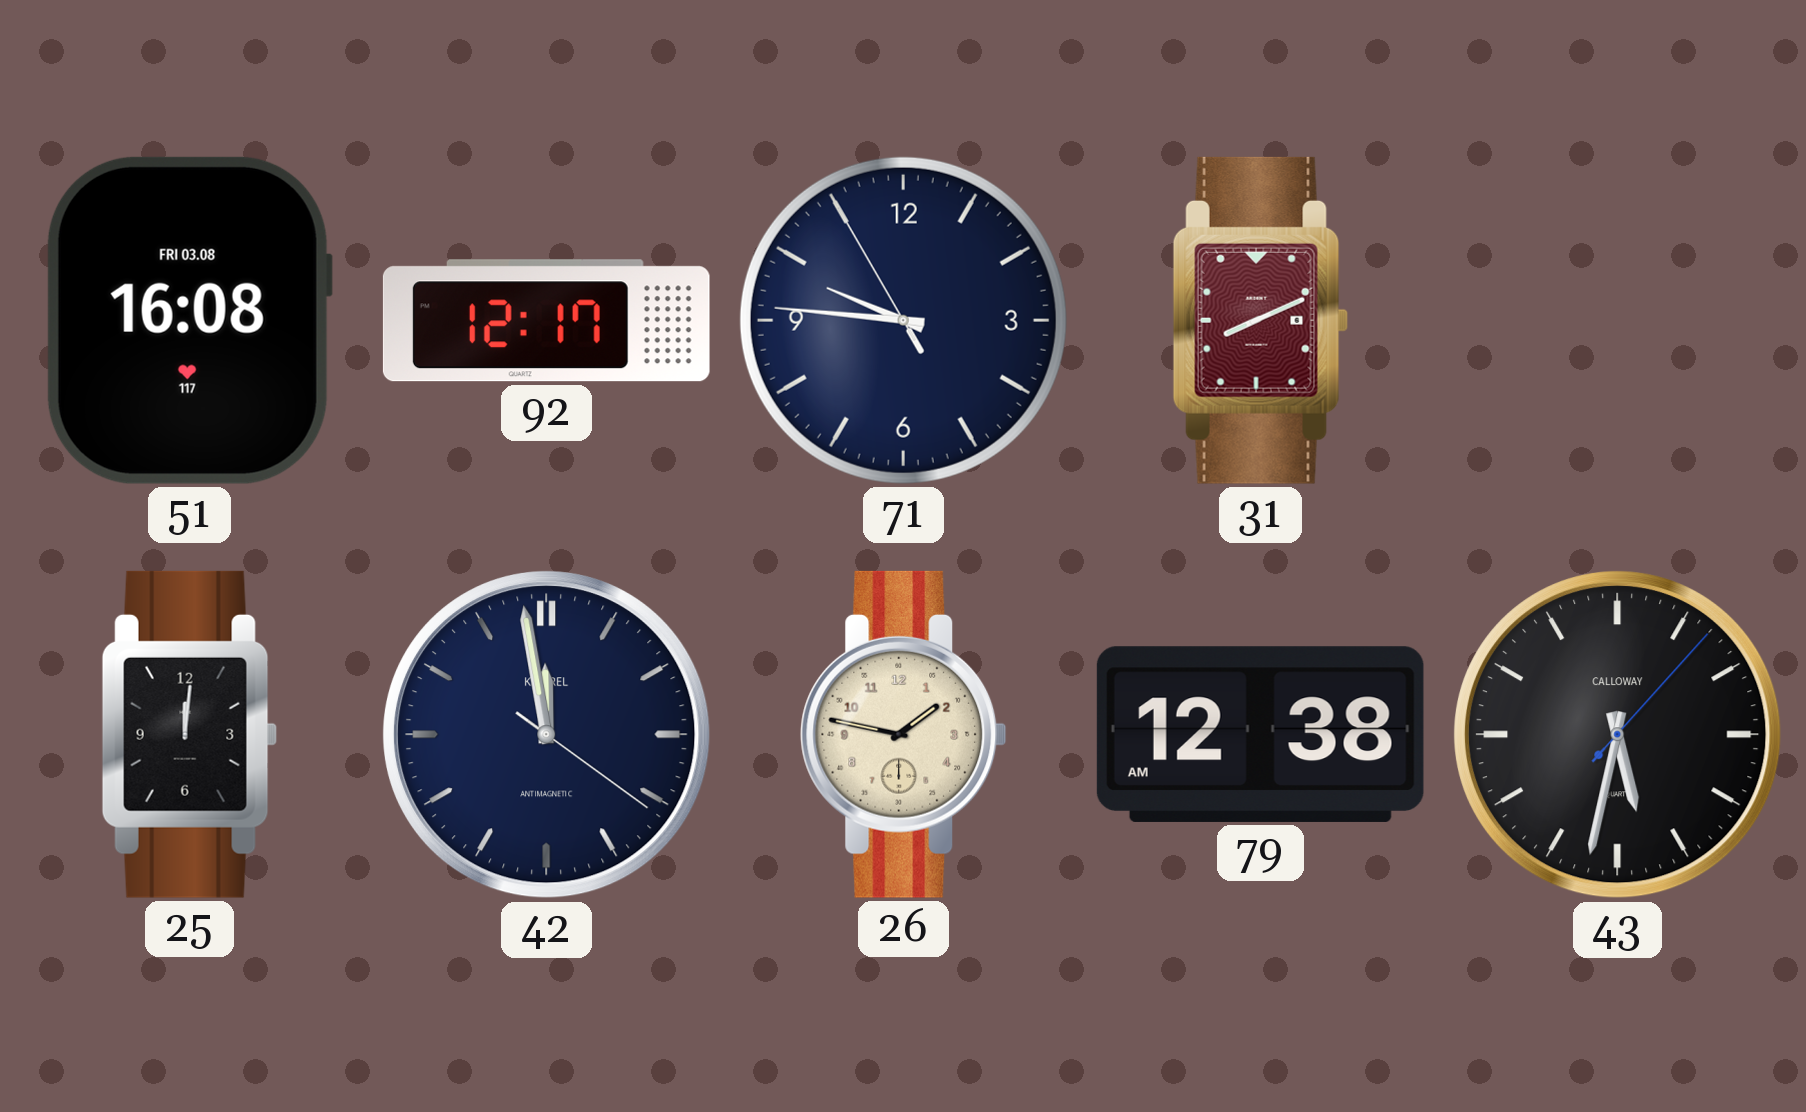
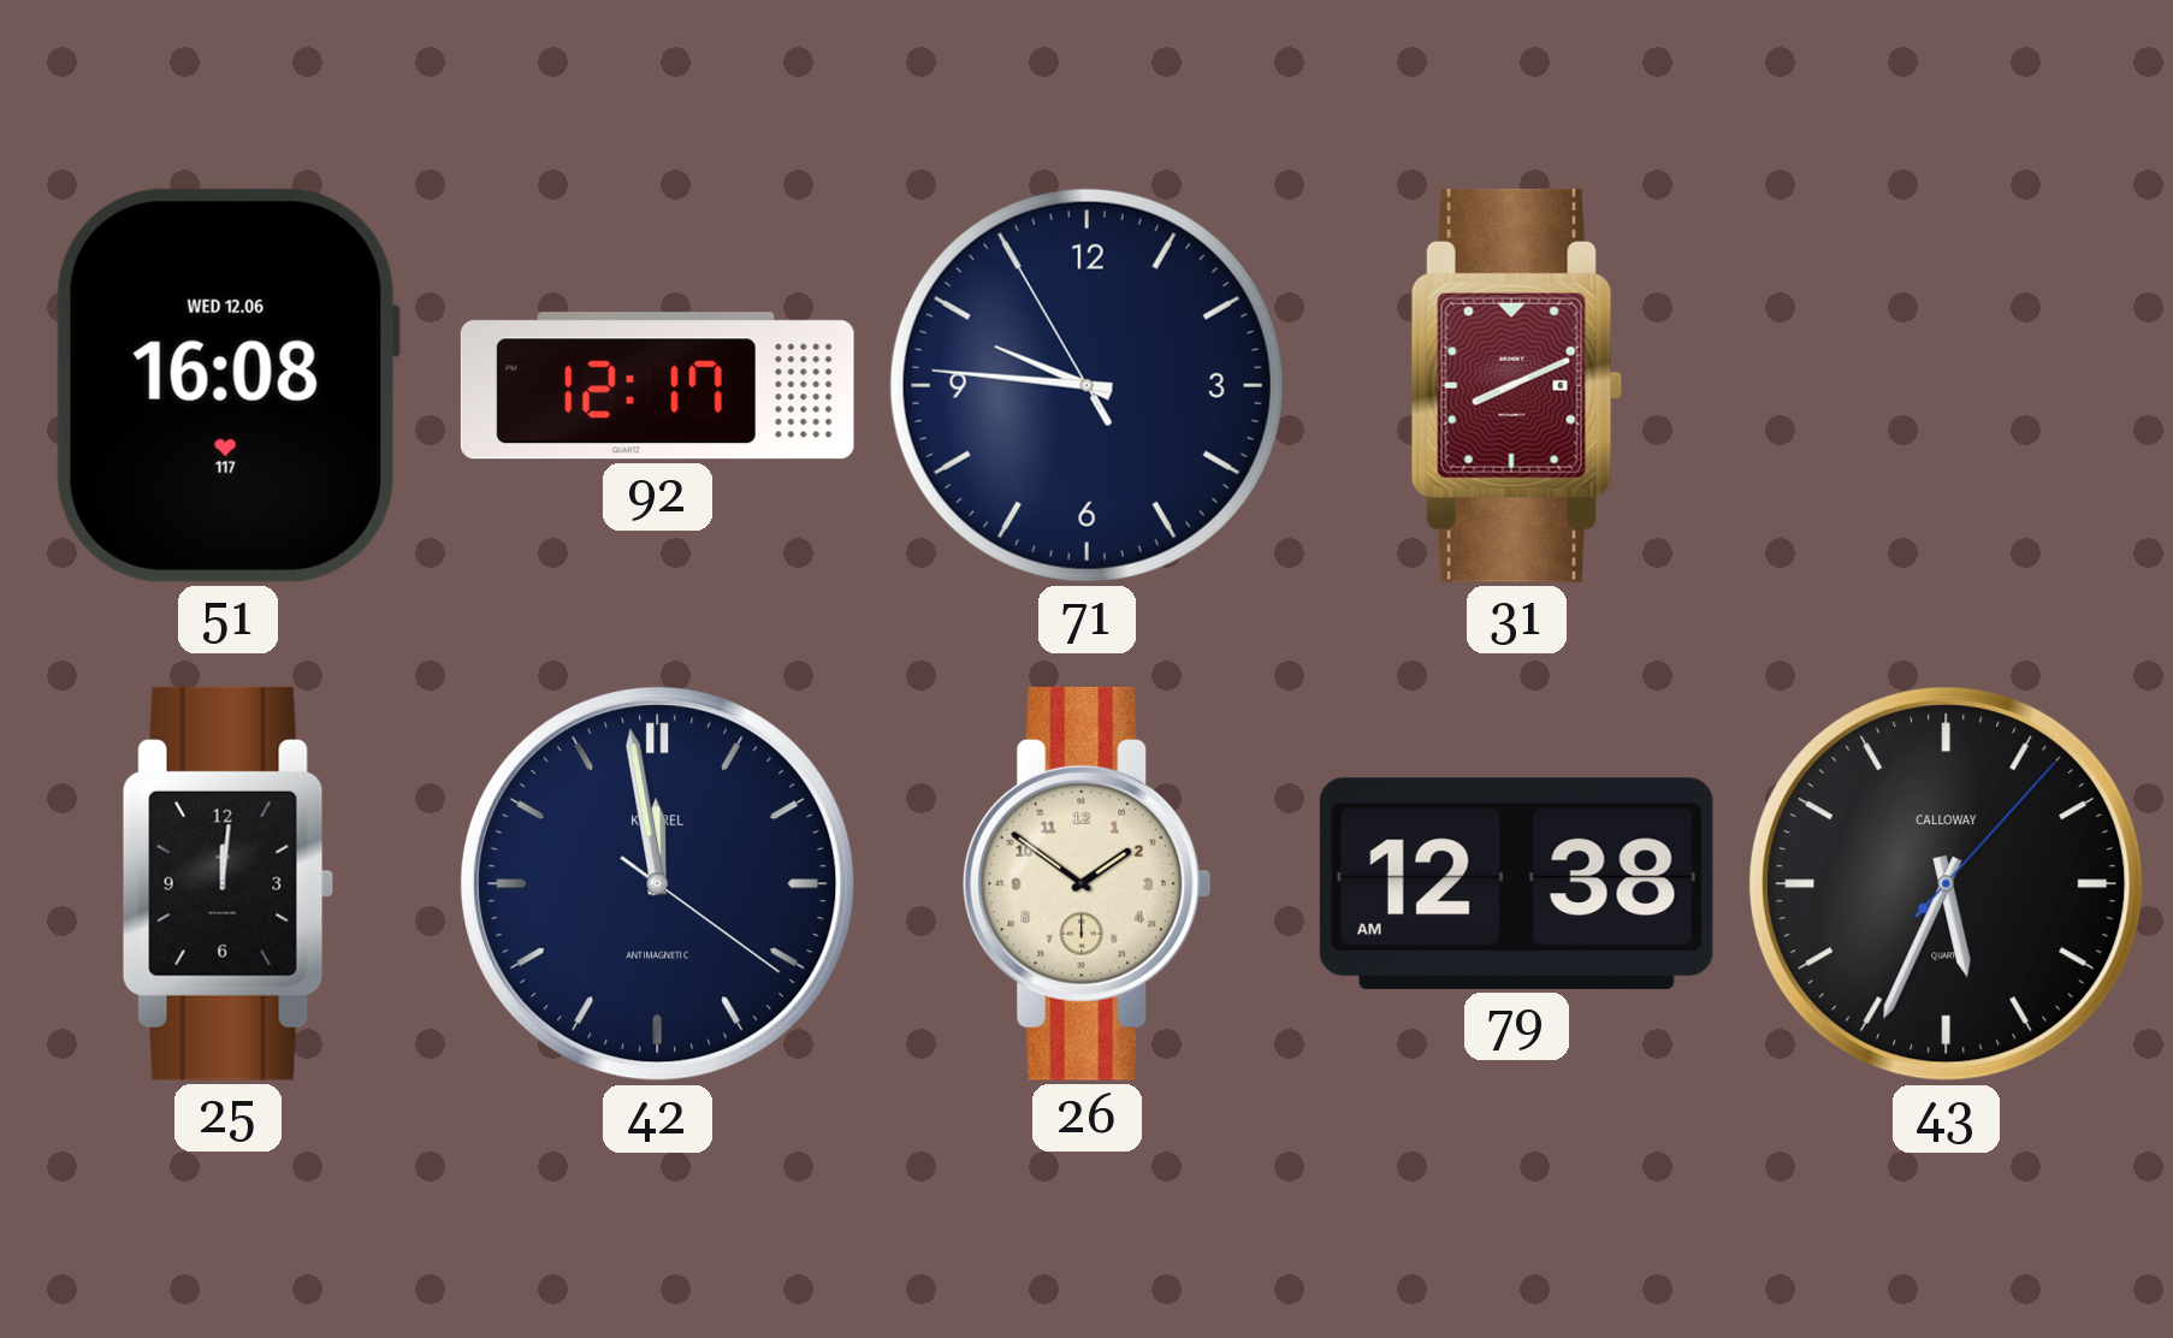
51 date: FRI 03.08 -> WED 12.06 (227, 385)
26: 1:47 -> 1:51 (1088, 883)
43: 5:32 -> 5:34 (1947, 884)
